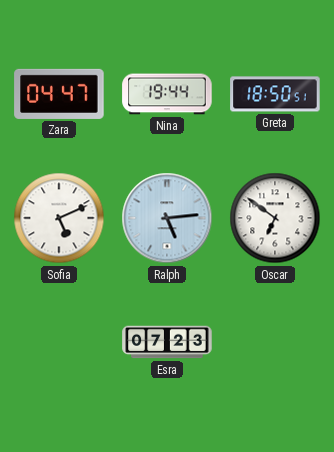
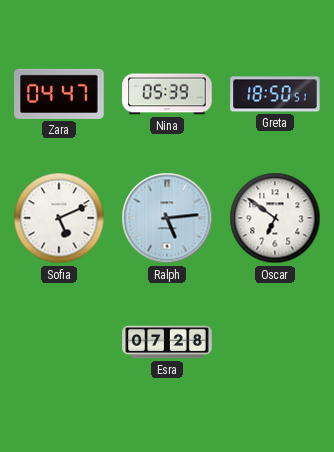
Nina: 19:44 -> 05:39 (167, 94)
Esra: 07:23 -> 07:28 (167, 342)
